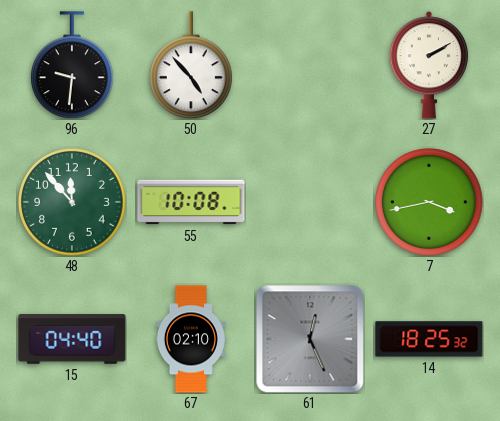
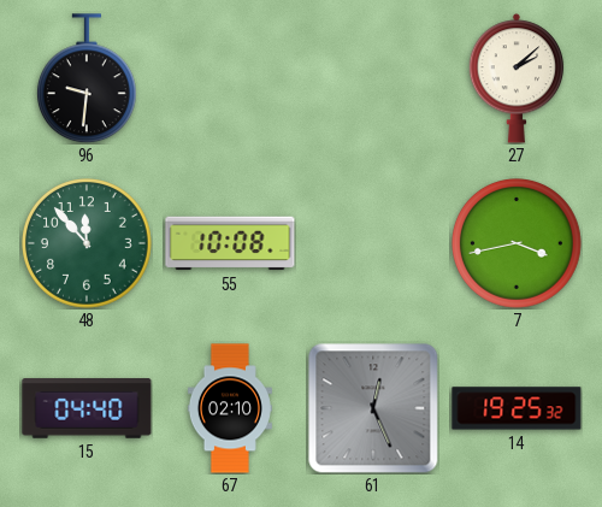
50: 4:53 -> none (191, 65)
27: 2:10 -> 2:08 (517, 78)
14: 18:25 -> 19:25 (517, 408)
